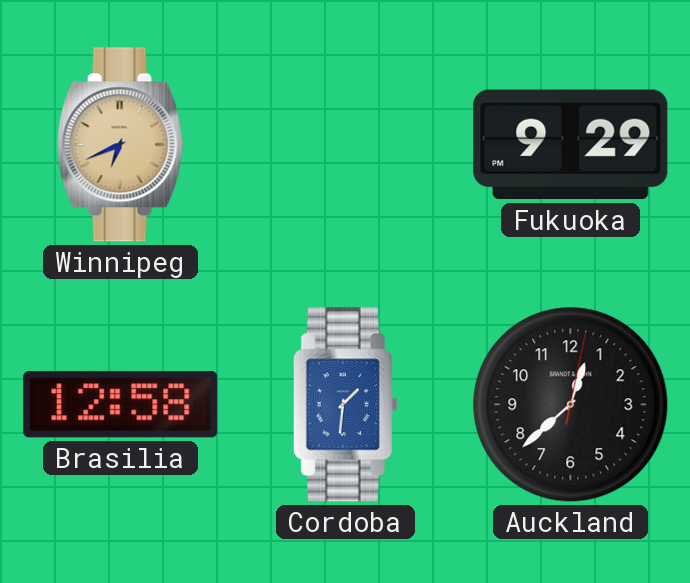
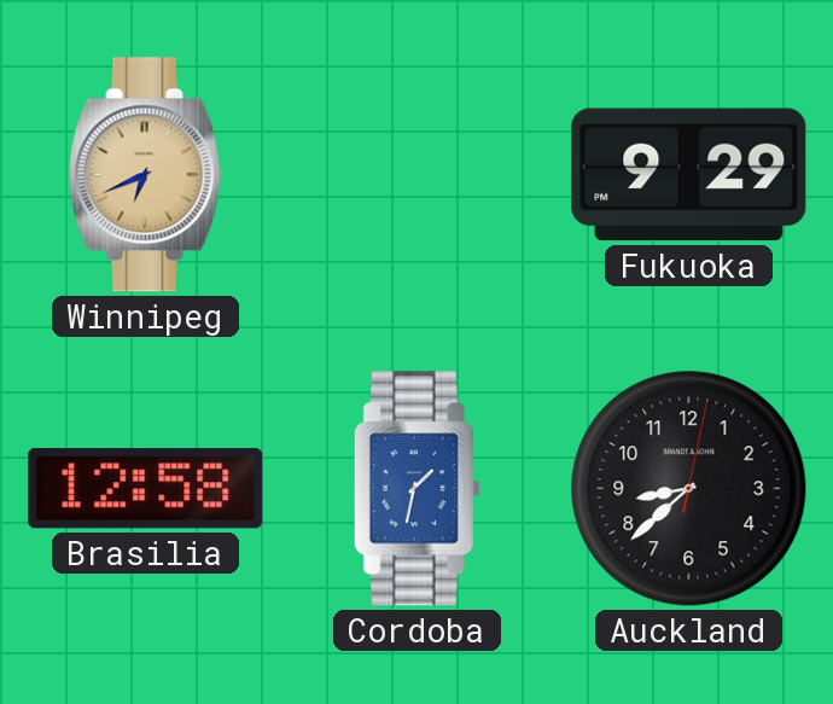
Cordoba: 1:31 -> 1:32 (416, 489)
Auckland: 12:38 -> 8:38 (689, 489)
